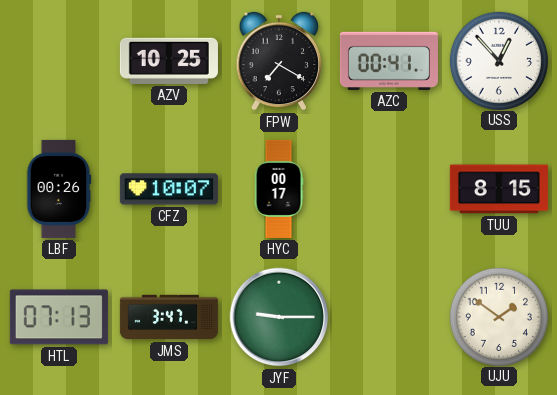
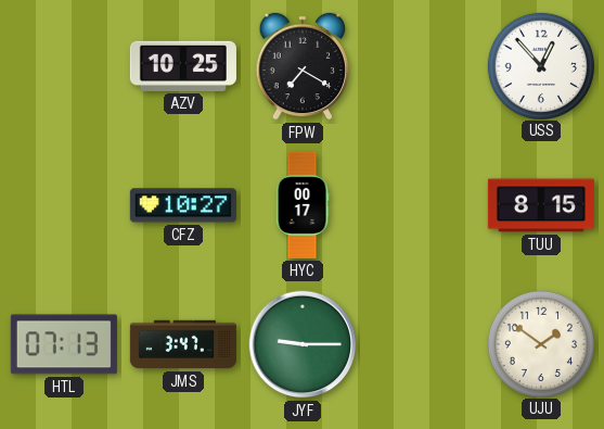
AZC: 00:41 -> none (389, 61)
LBF: 00:26 -> none (59, 189)
CFZ: 10:07 -> 10:27 (183, 205)
